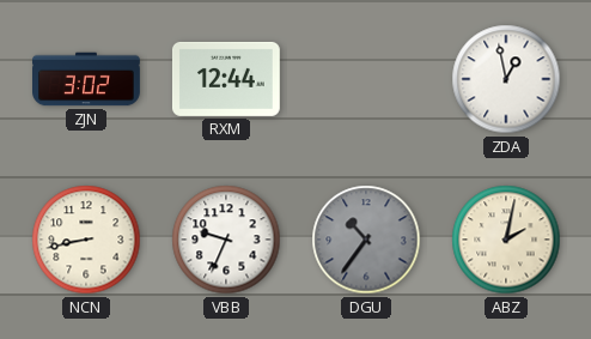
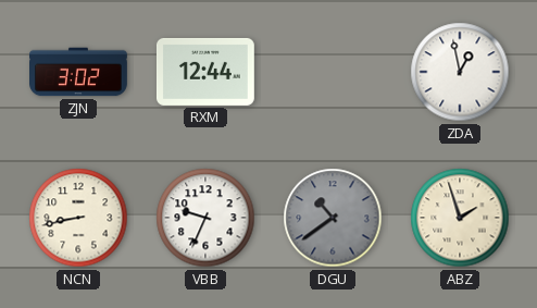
DGU: 10:36 -> 10:39 (333, 218)
ABZ: 2:02 -> 1:57 (460, 218)
